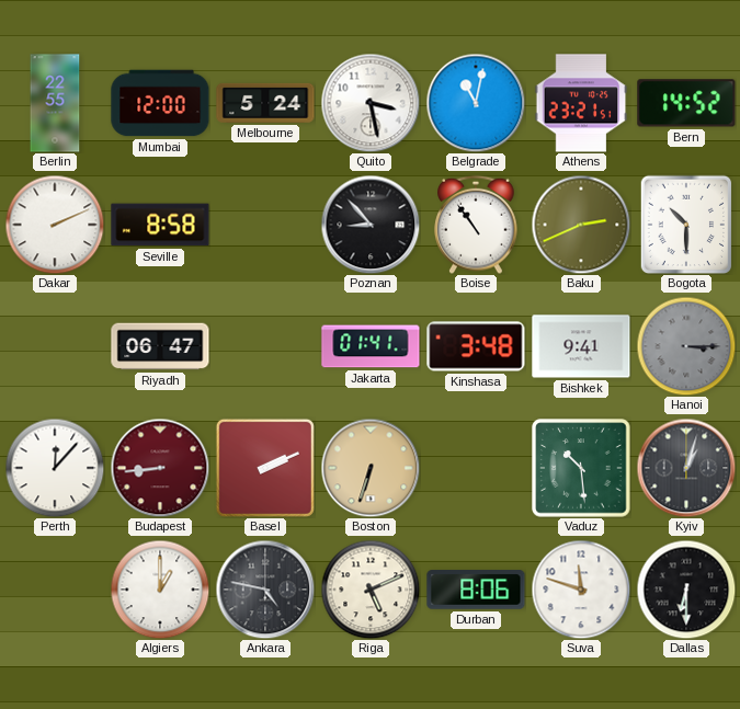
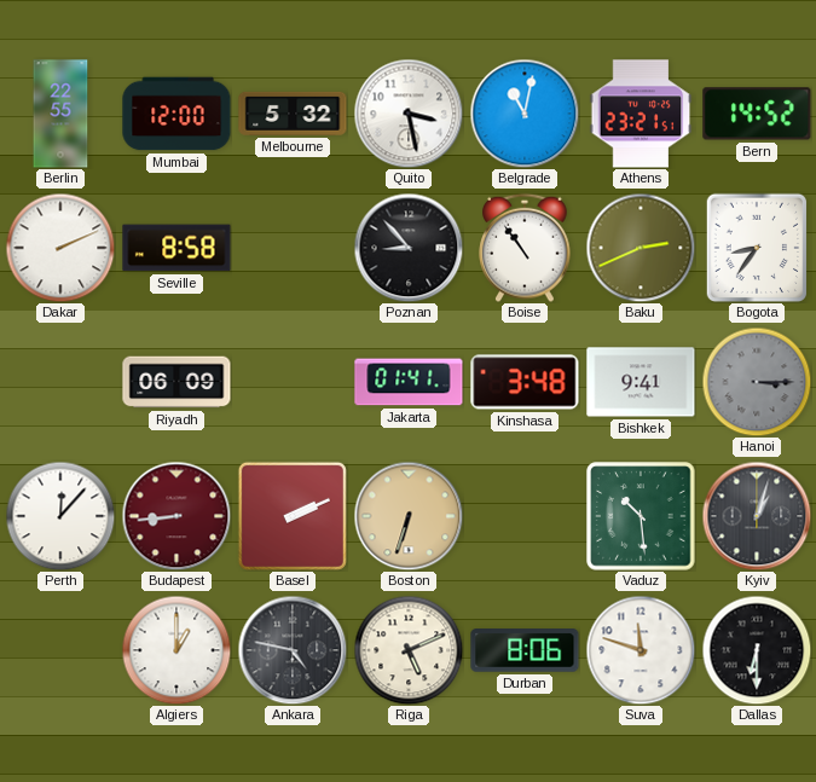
Melbourne: 5:24 -> 5:32 (293, 114)
Bogota: 10:30 -> 8:36 (756, 247)
Riyadh: 06:47 -> 06:09 (176, 382)
